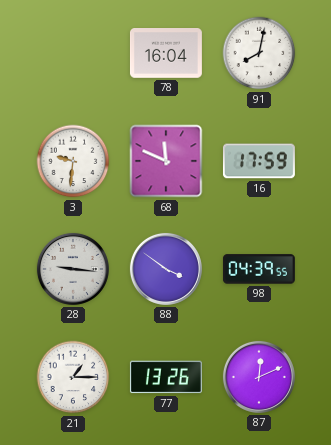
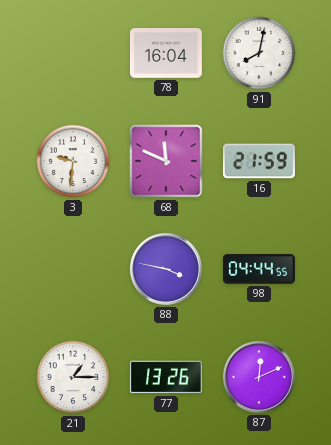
16: 17:59 -> 21:59 (259, 161)
28: 9:16 -> none (73, 269)
88: 3:51 -> 3:47 (166, 269)
98: 04:39 -> 04:44 (259, 269)
